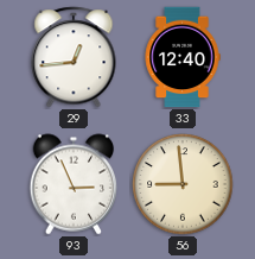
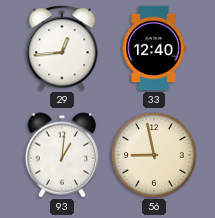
93: 2:56 -> 1:01 (62, 155)
56: 8:59 -> 8:58 (154, 155)
